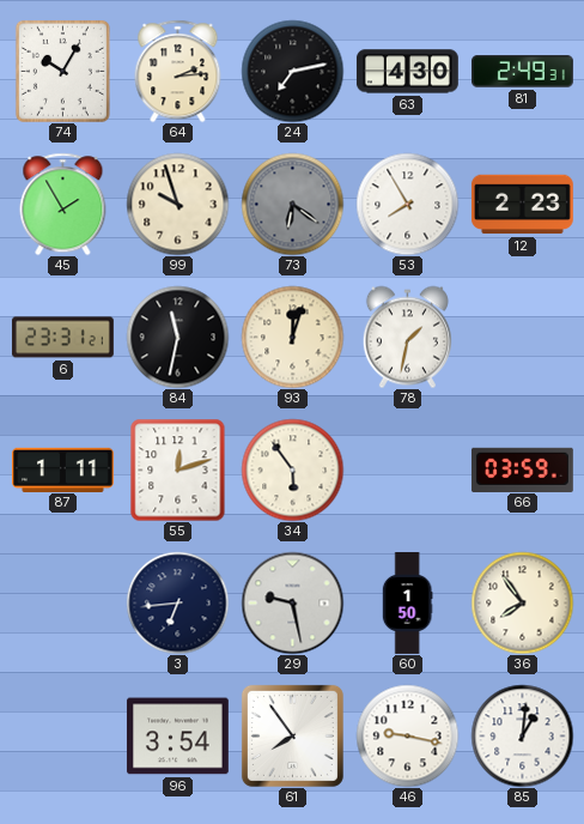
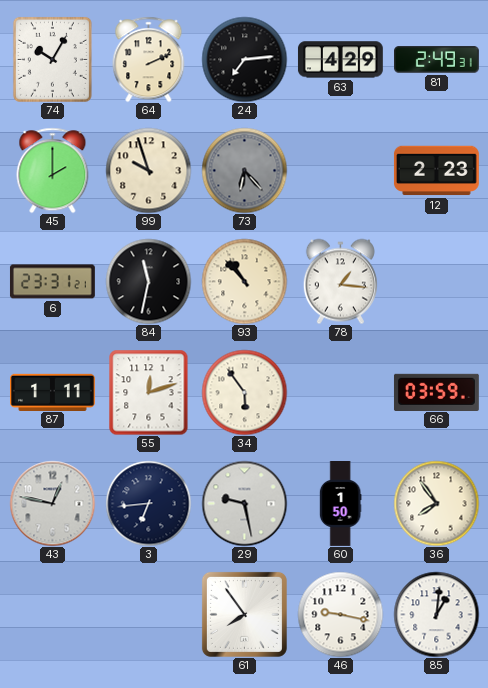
64: 2:14 -> 2:11 (149, 59)
24: 7:13 -> 7:14 (244, 59)
63: 4:30 -> 4:29 (340, 60)
45: 1:55 -> 2:00 (53, 170)
73: 6:21 -> 6:23 (244, 170)
53: 7:55 -> none (407, 204)
93: 12:03 -> 10:53 (244, 281)
78: 1:32 -> 1:16 (340, 281)
43: none -> 12:47 (52, 503)
96: 3:54 -> none (177, 737)
